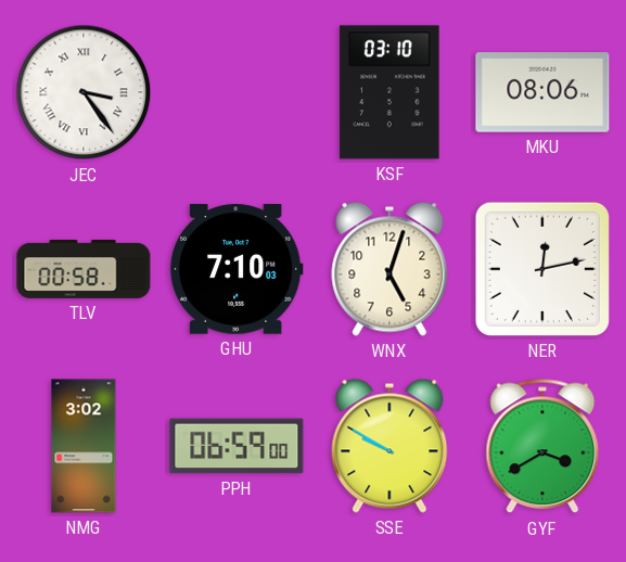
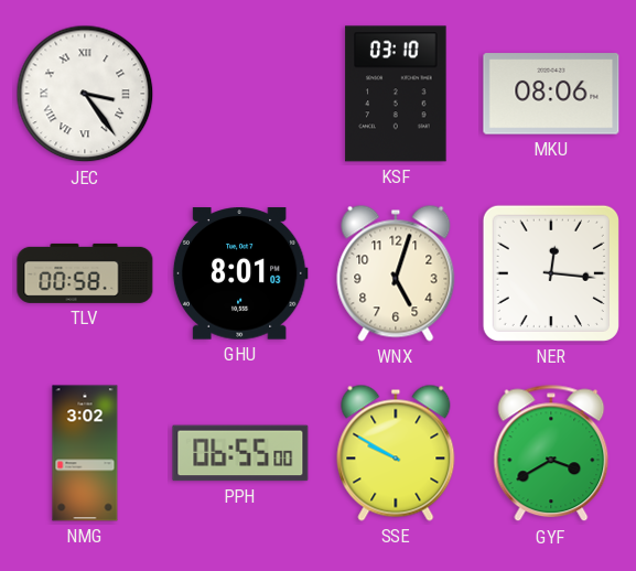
GHU: 7:10 -> 8:01 (240, 273)
NER: 12:13 -> 12:16 (551, 273)
PPH: 06:59 -> 06:55 (240, 453)
